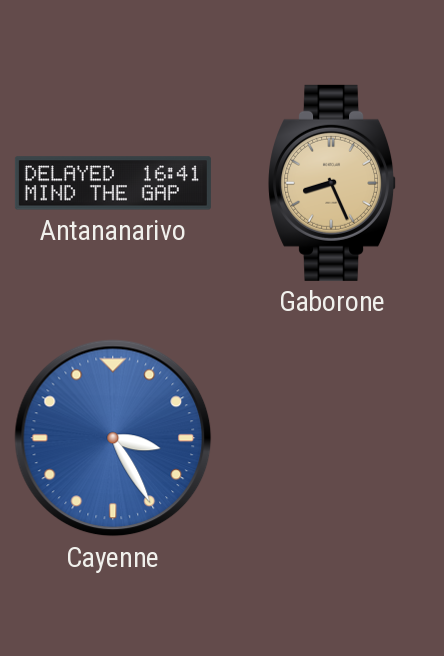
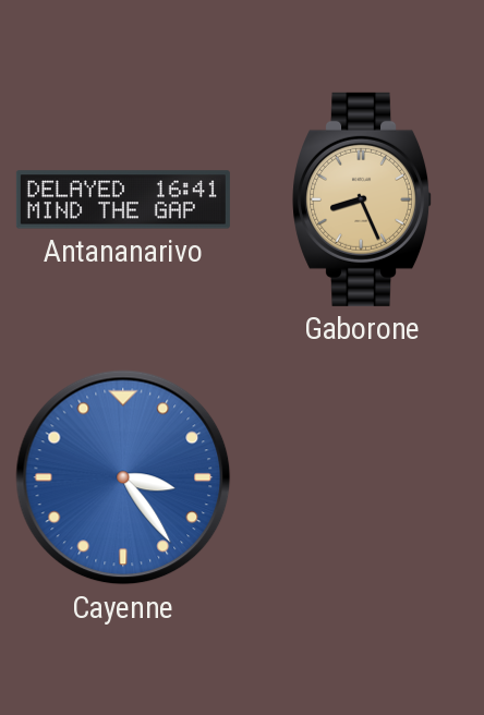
Cayenne: 3:25 -> 3:24 (123, 477)
